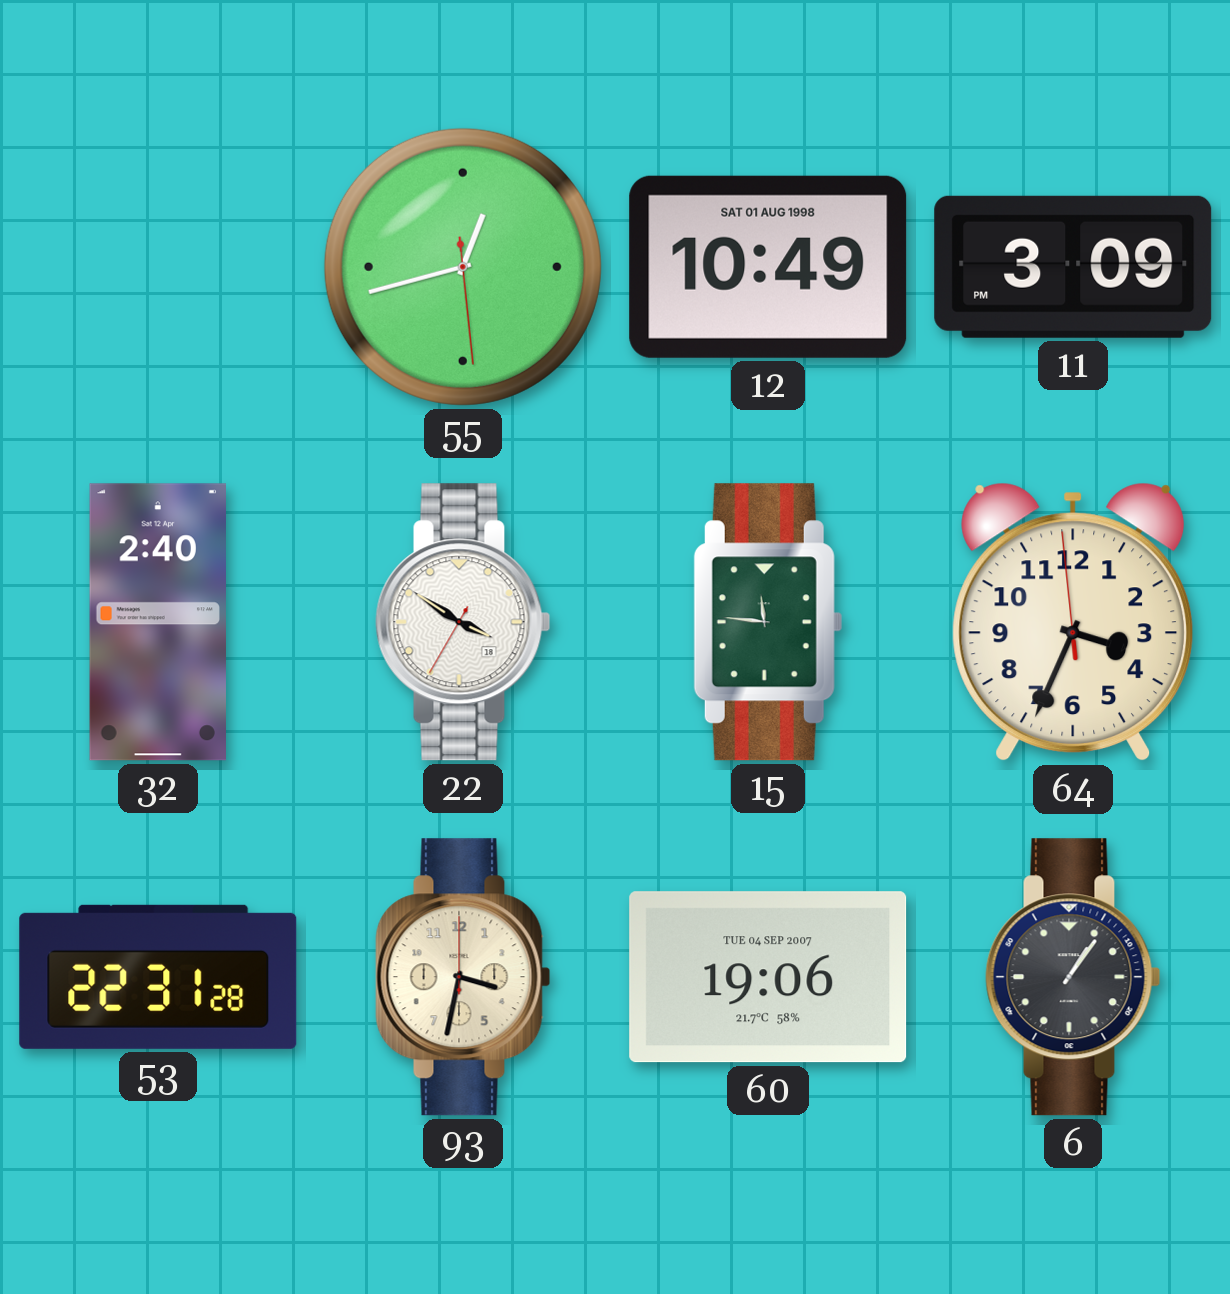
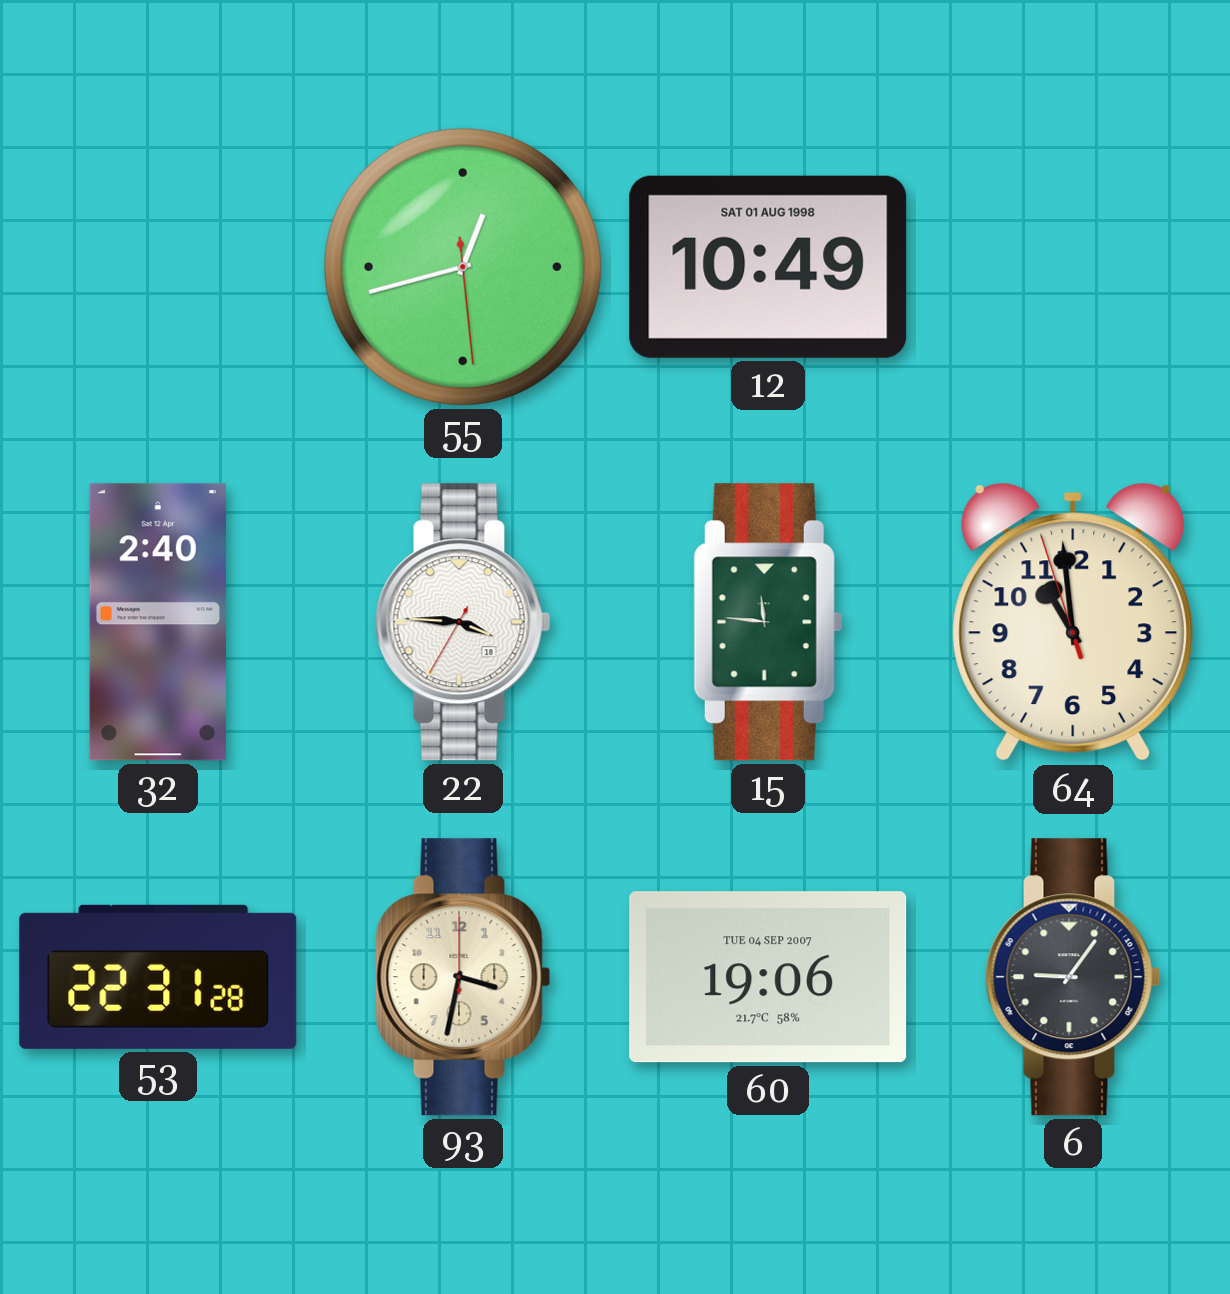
11: 3:09 -> none (1073, 267)
22: 3:50 -> 3:45 (463, 622)
64: 3:33 -> 10:58 (1073, 622)
6: 1:06 -> 9:06 (1073, 977)
